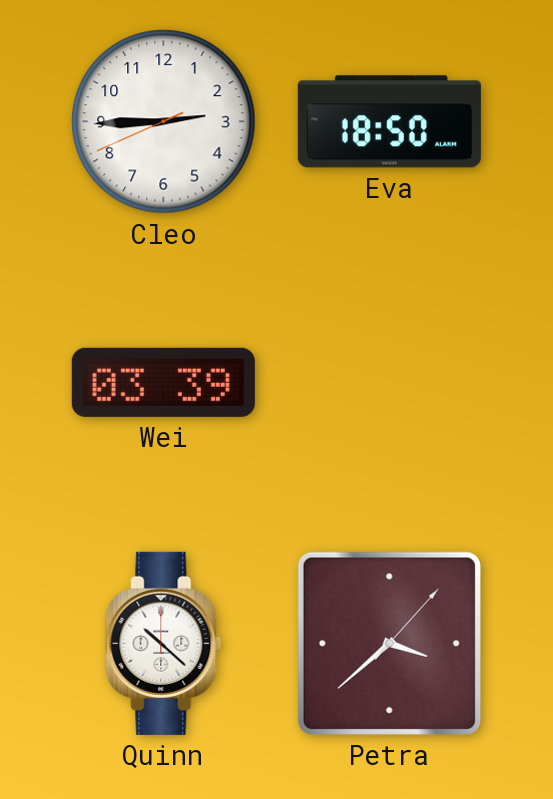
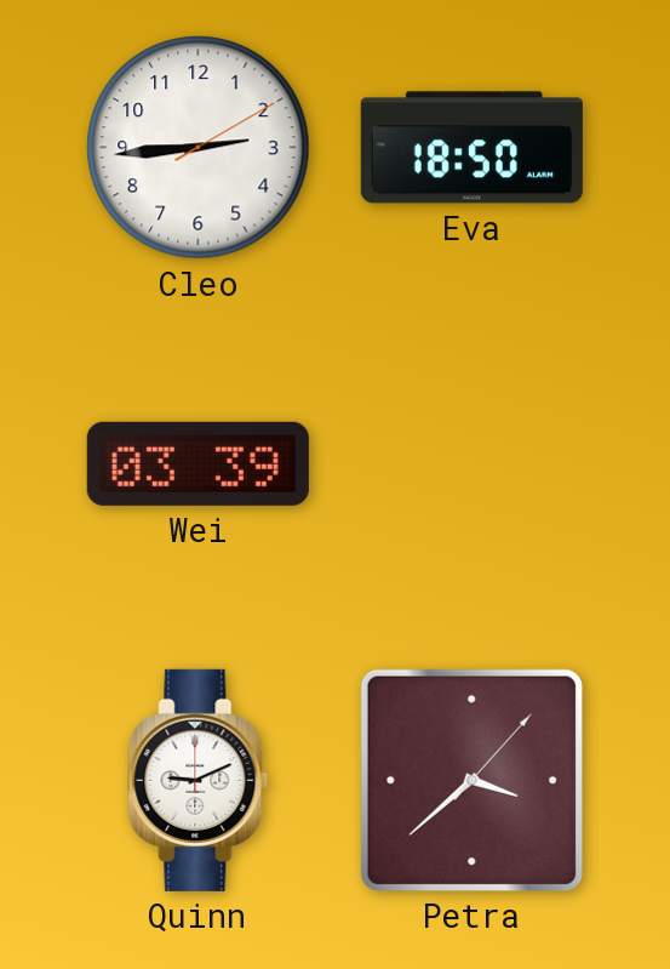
Cleo: 2:44:41 -> 2:44:10 (199, 148)
Quinn: 10:22 -> 9:11 (199, 780)
